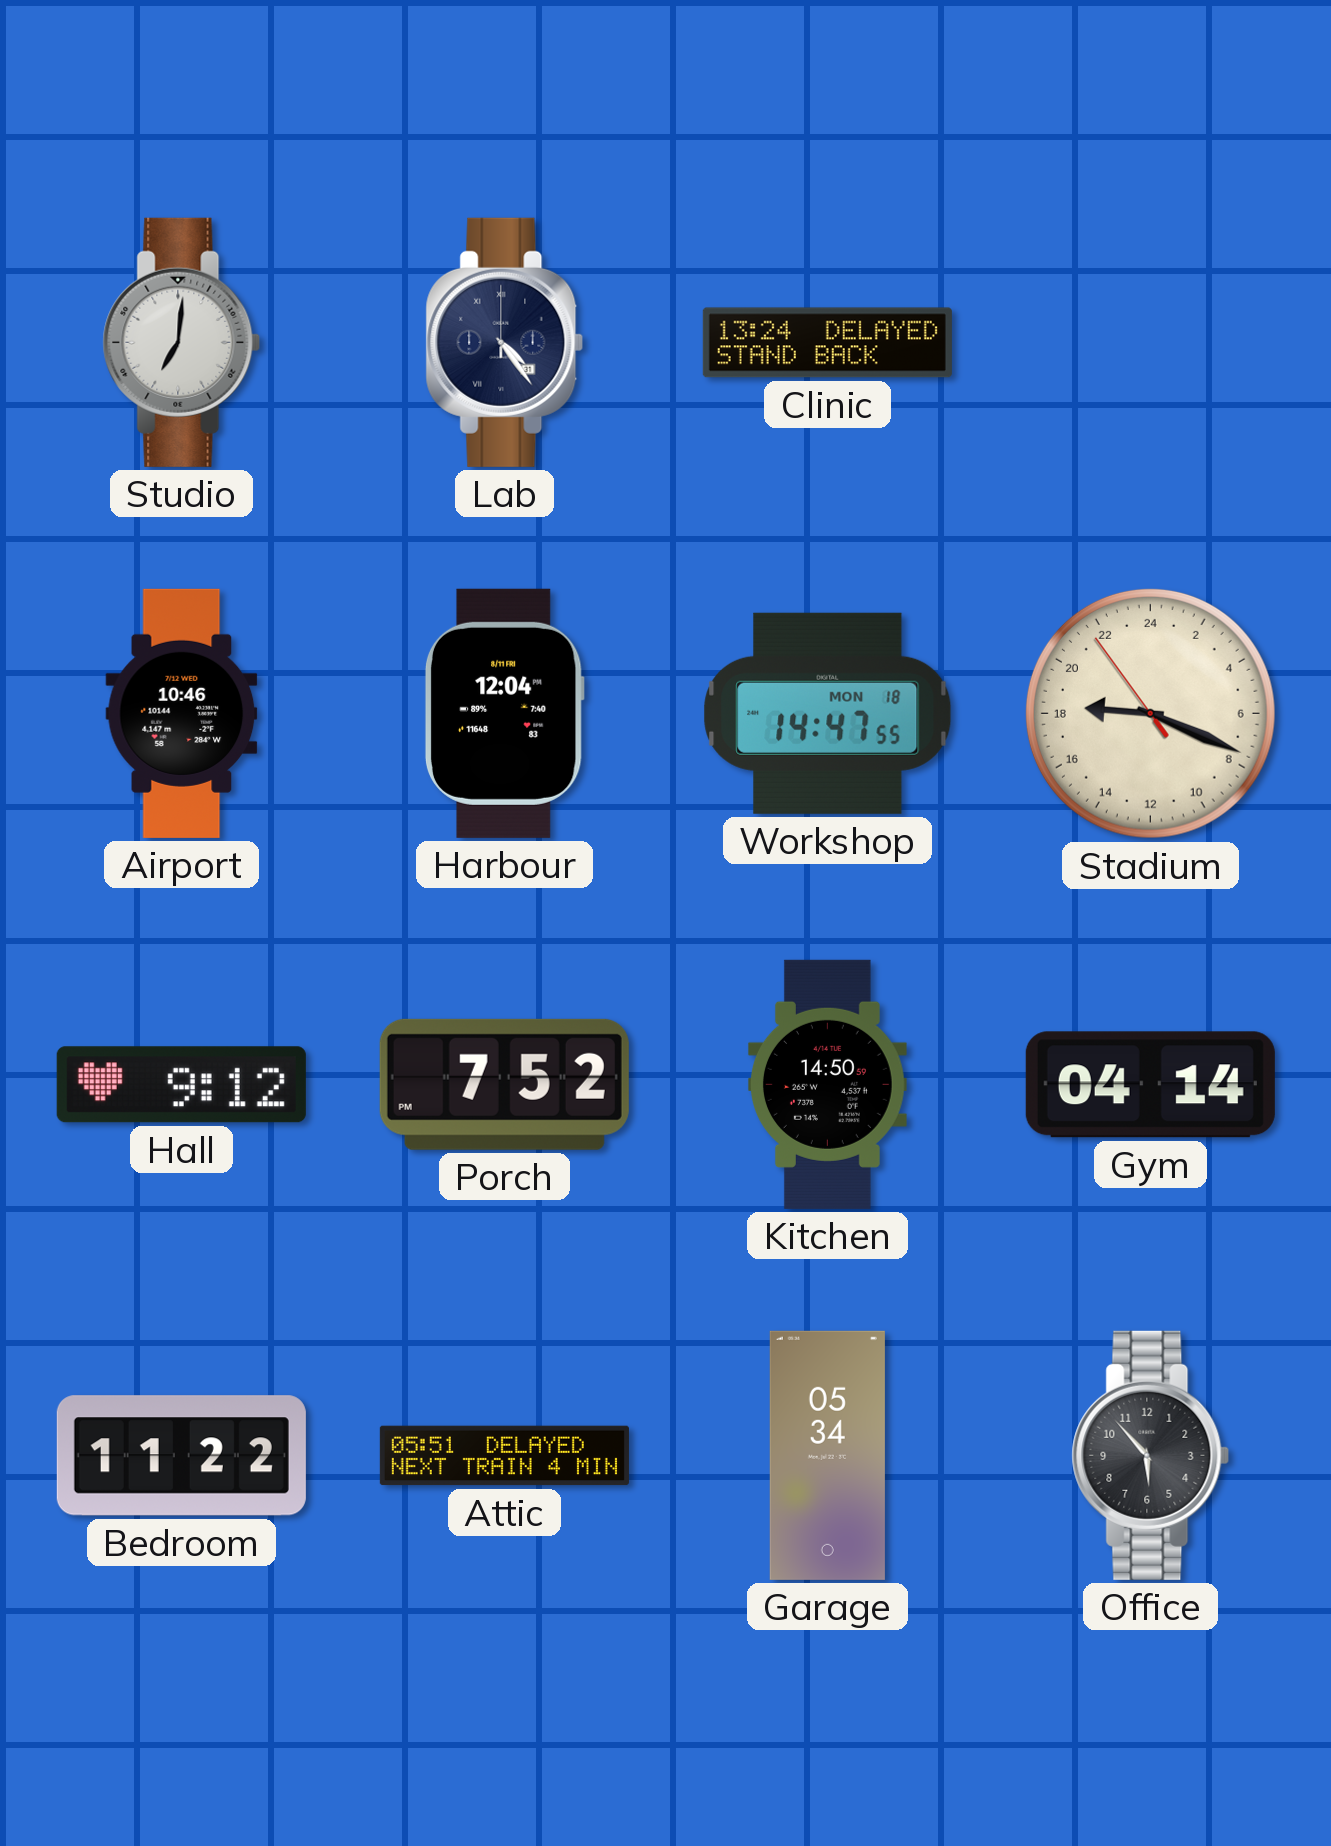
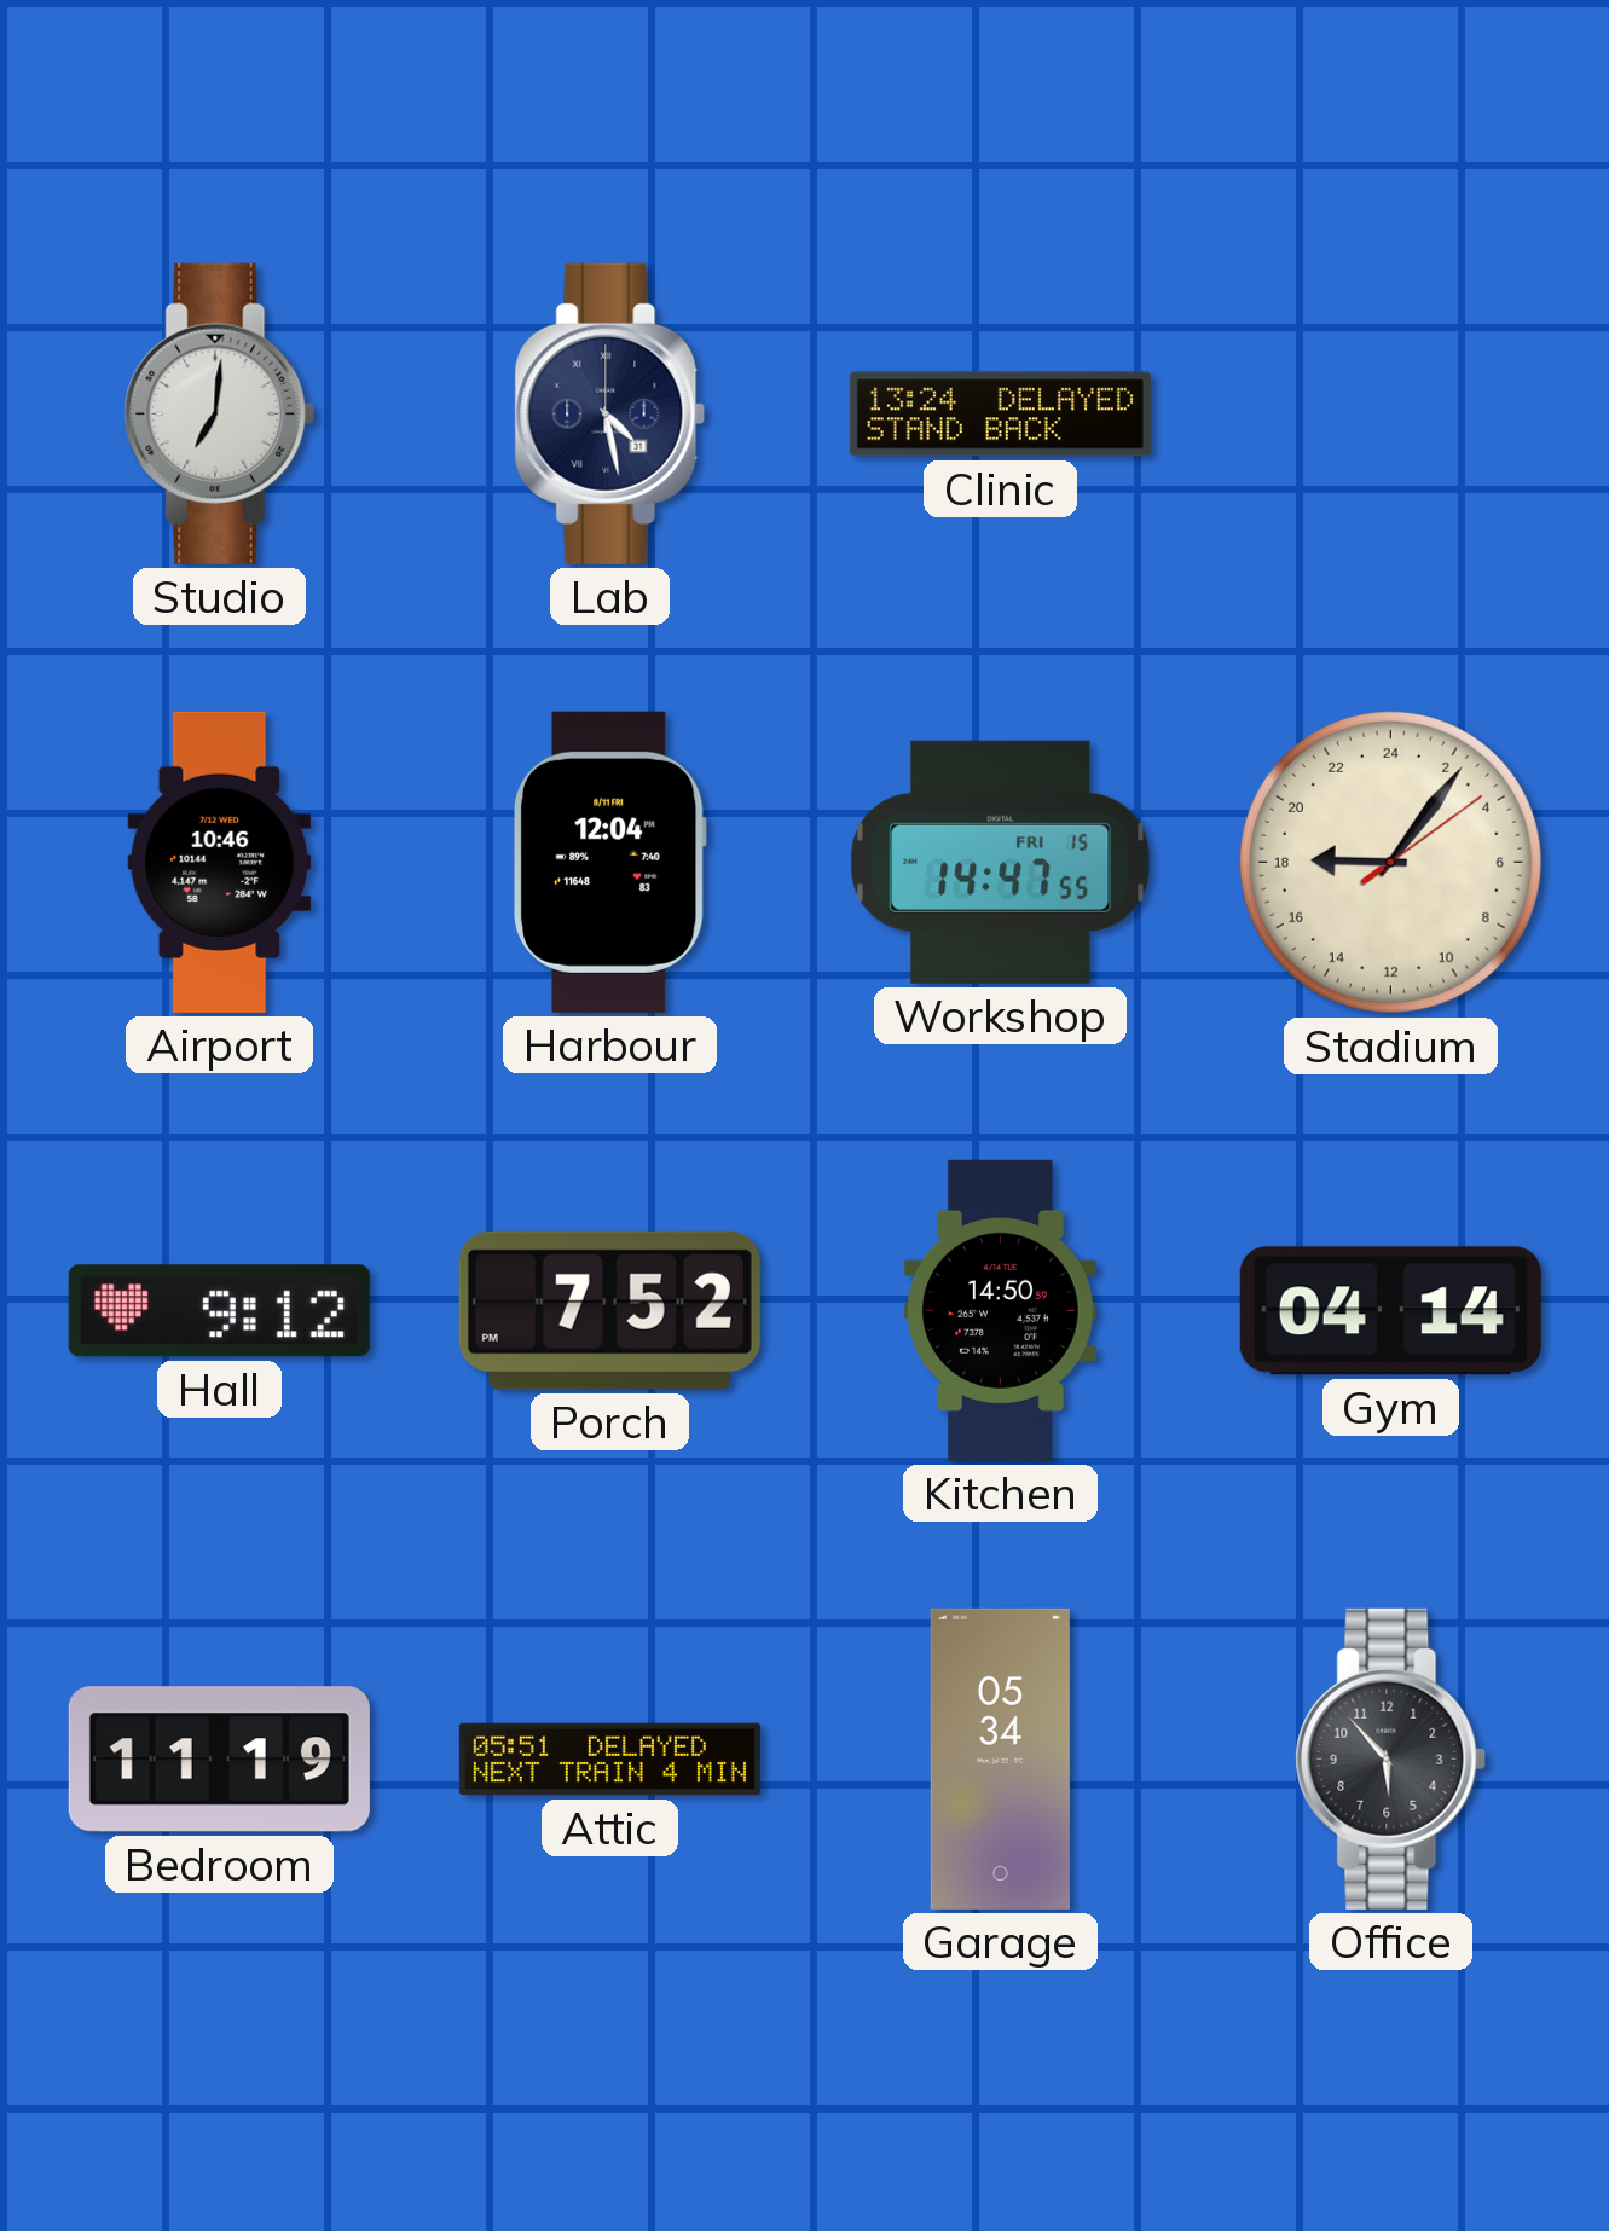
Lab: 4:24 -> 4:28 (610, 413)
Workshop date: MON 18 -> FRI 15 (1001, 862)
Stadium: 18:18 -> 18:06 (1390, 862)
Bedroom: 11:22 -> 11:19 (219, 1760)
